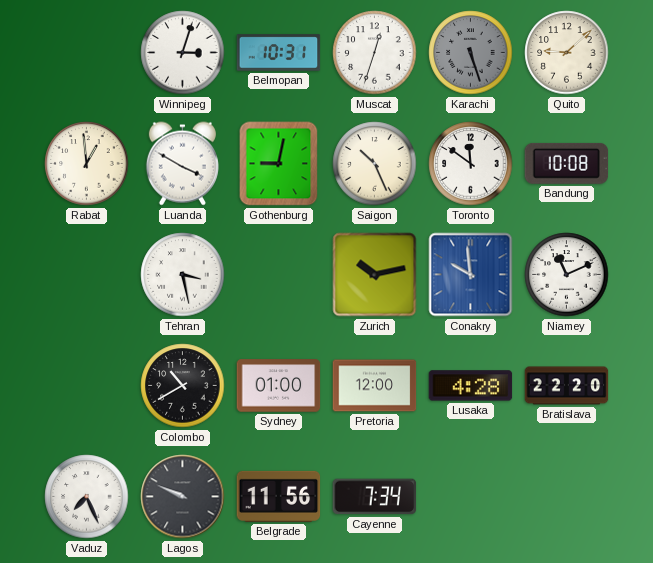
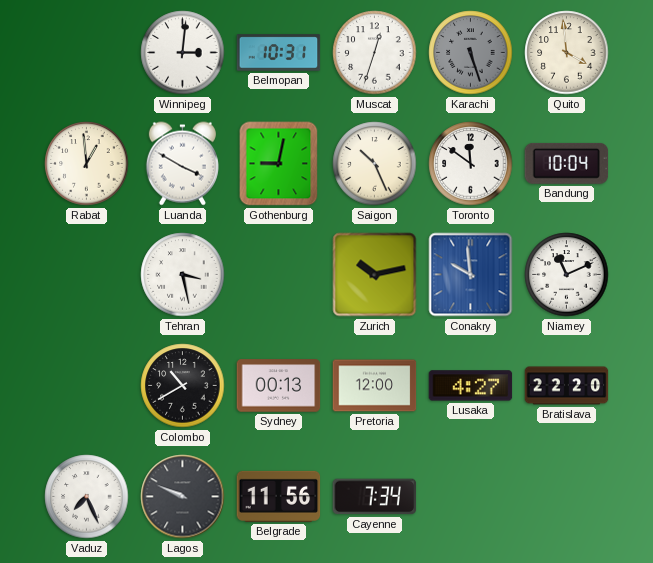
Winnipeg: 3:03 -> 3:01 (183, 53)
Quito: 9:08 -> 3:59 (567, 53)
Bandung: 10:08 -> 10:04 (567, 163)
Sydney: 01:00 -> 00:13 (279, 386)
Lusaka: 4:28 -> 4:27 (471, 386)
